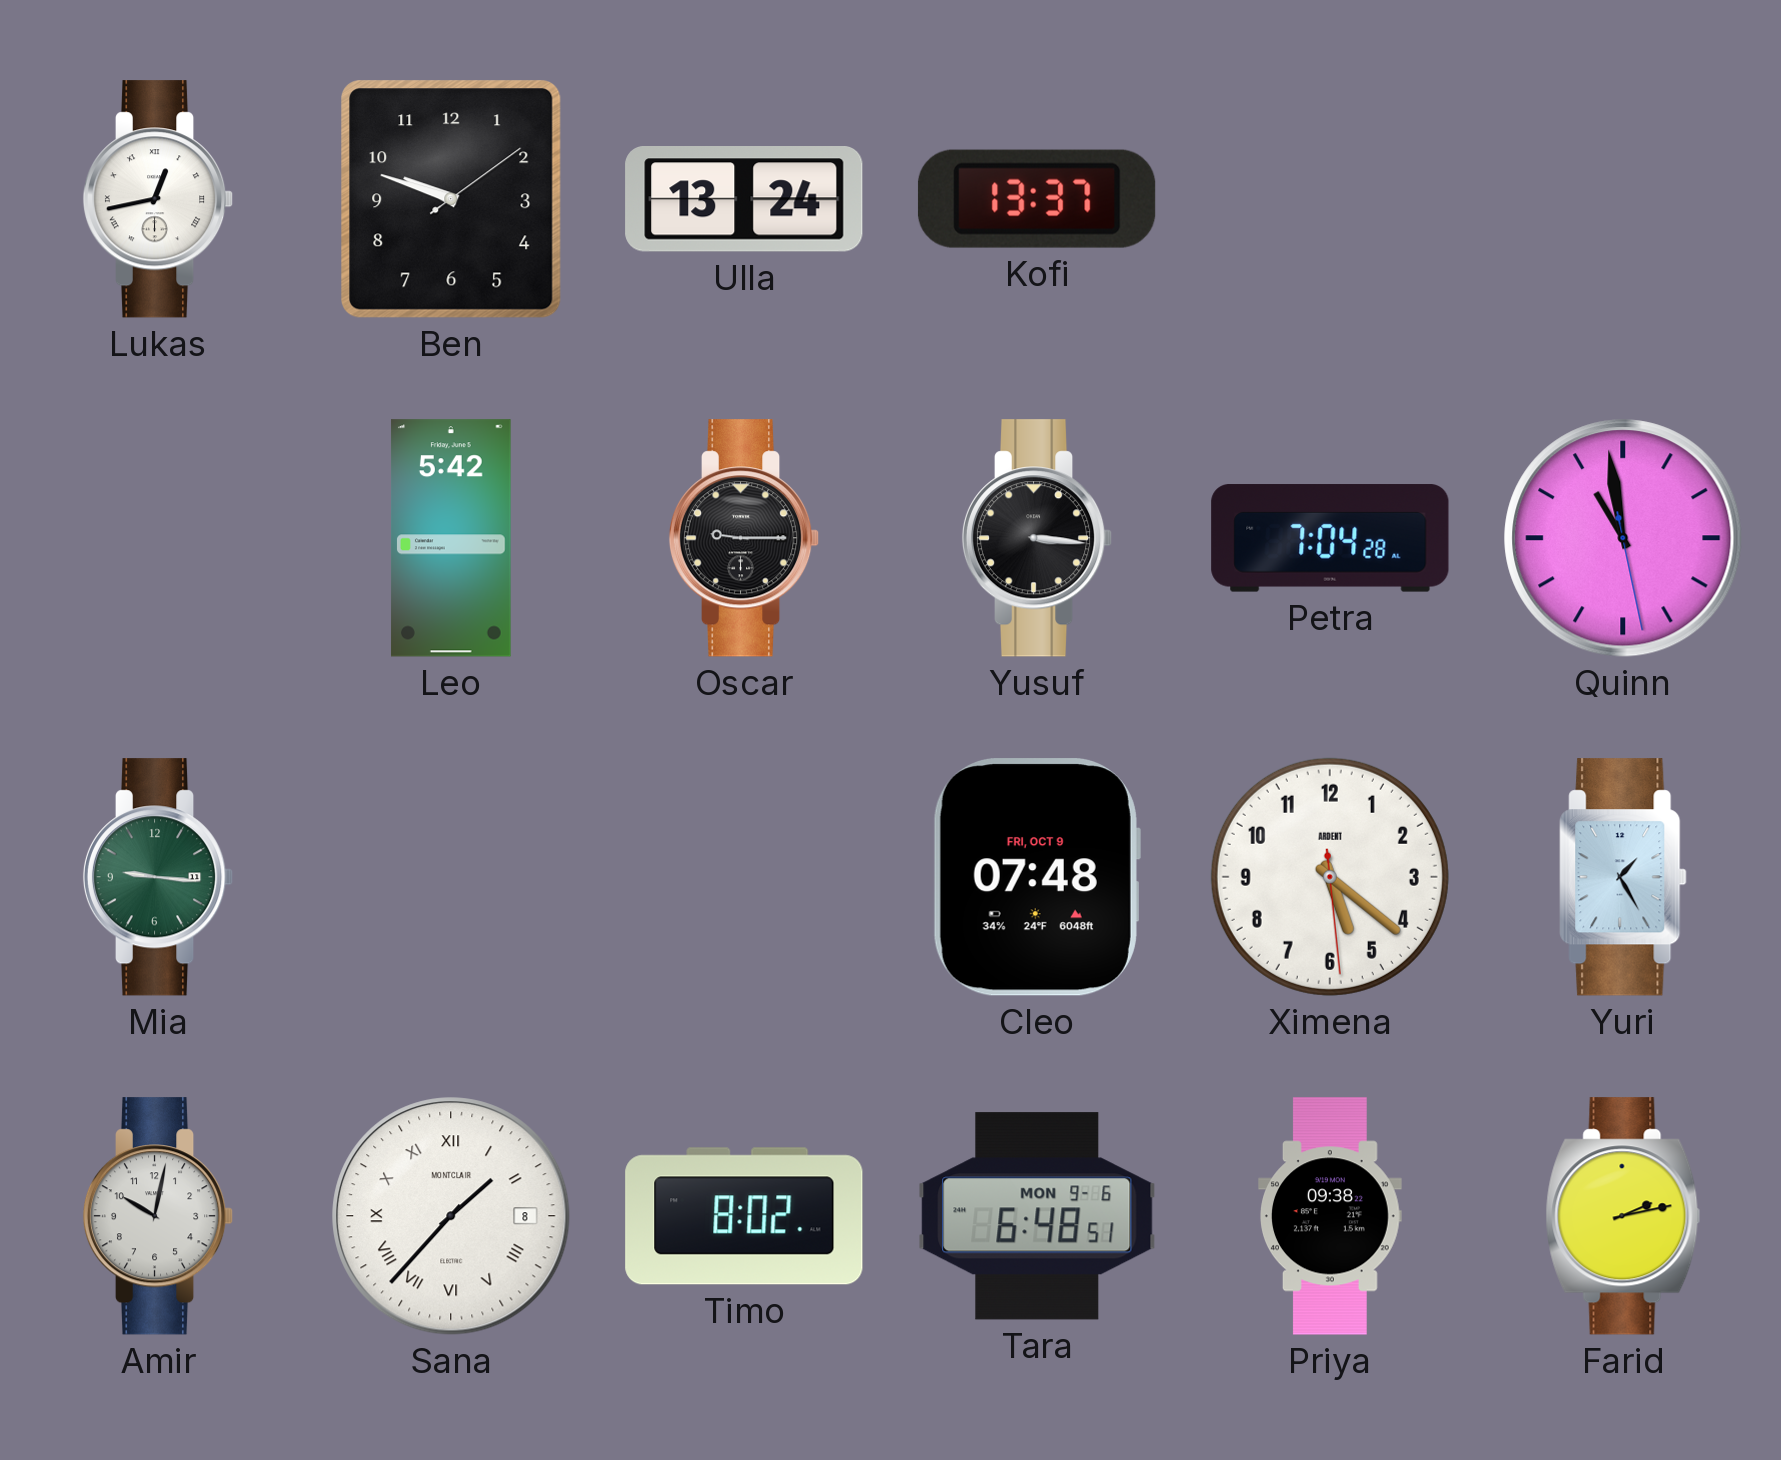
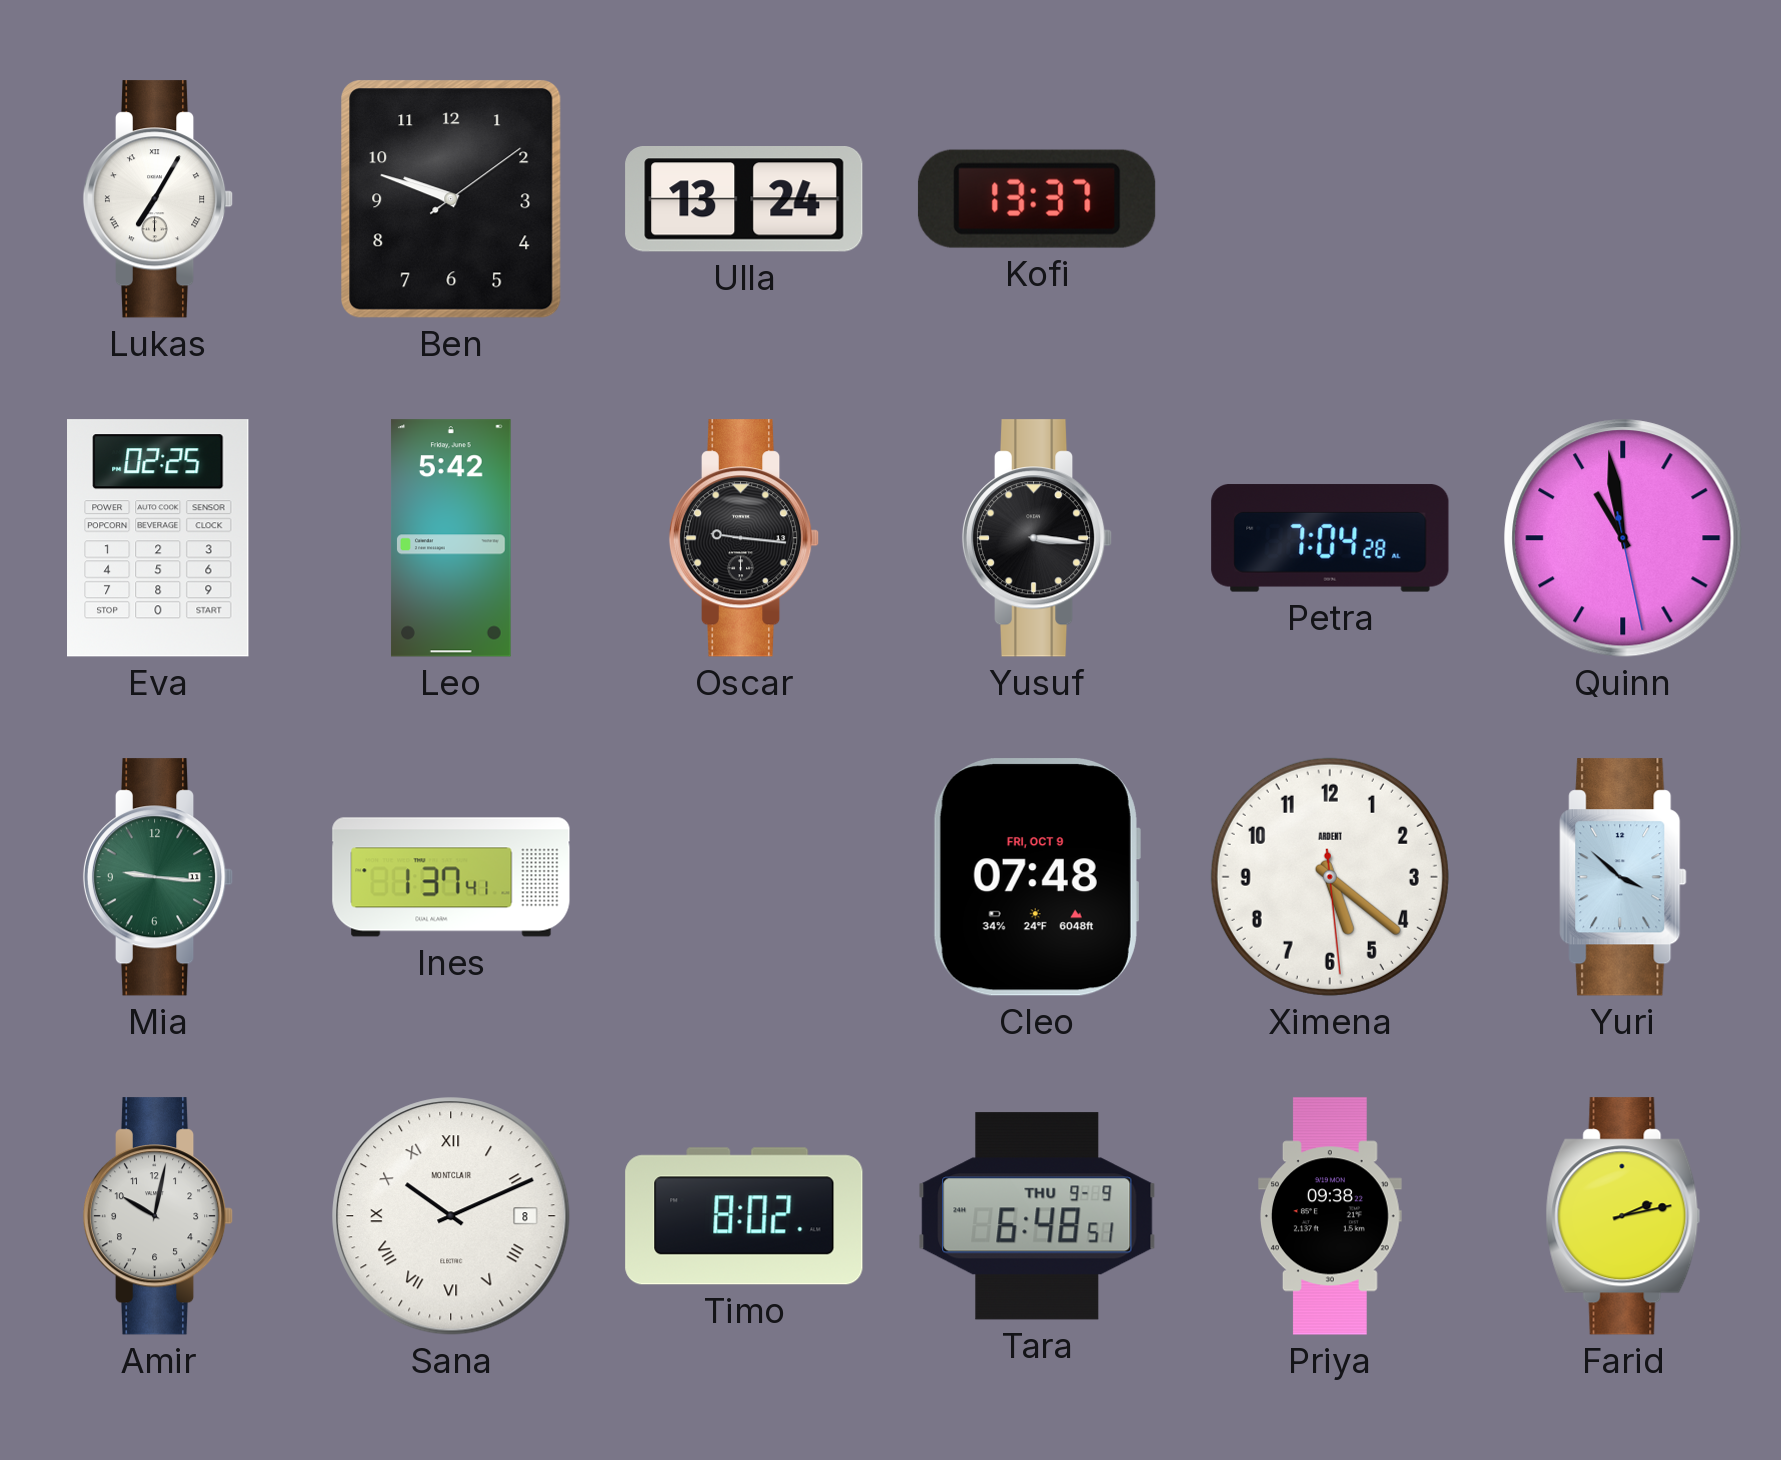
Lukas: 12:43 -> 7:05 (158, 199)
Eva: none -> 02:25 (159, 538)
Oscar: 9:15 -> 9:16 (744, 538)
Ines: none -> 1:37 (451, 877)
Yuri: 1:25 -> 3:52 (1623, 877)
Sana: 1:37 -> 10:11 (451, 1216)
Tara date: MON 9-6 -> THU 9-9 (1037, 1216)
